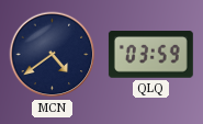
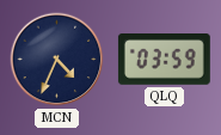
MCN: 4:39 -> 4:34 (57, 60)
